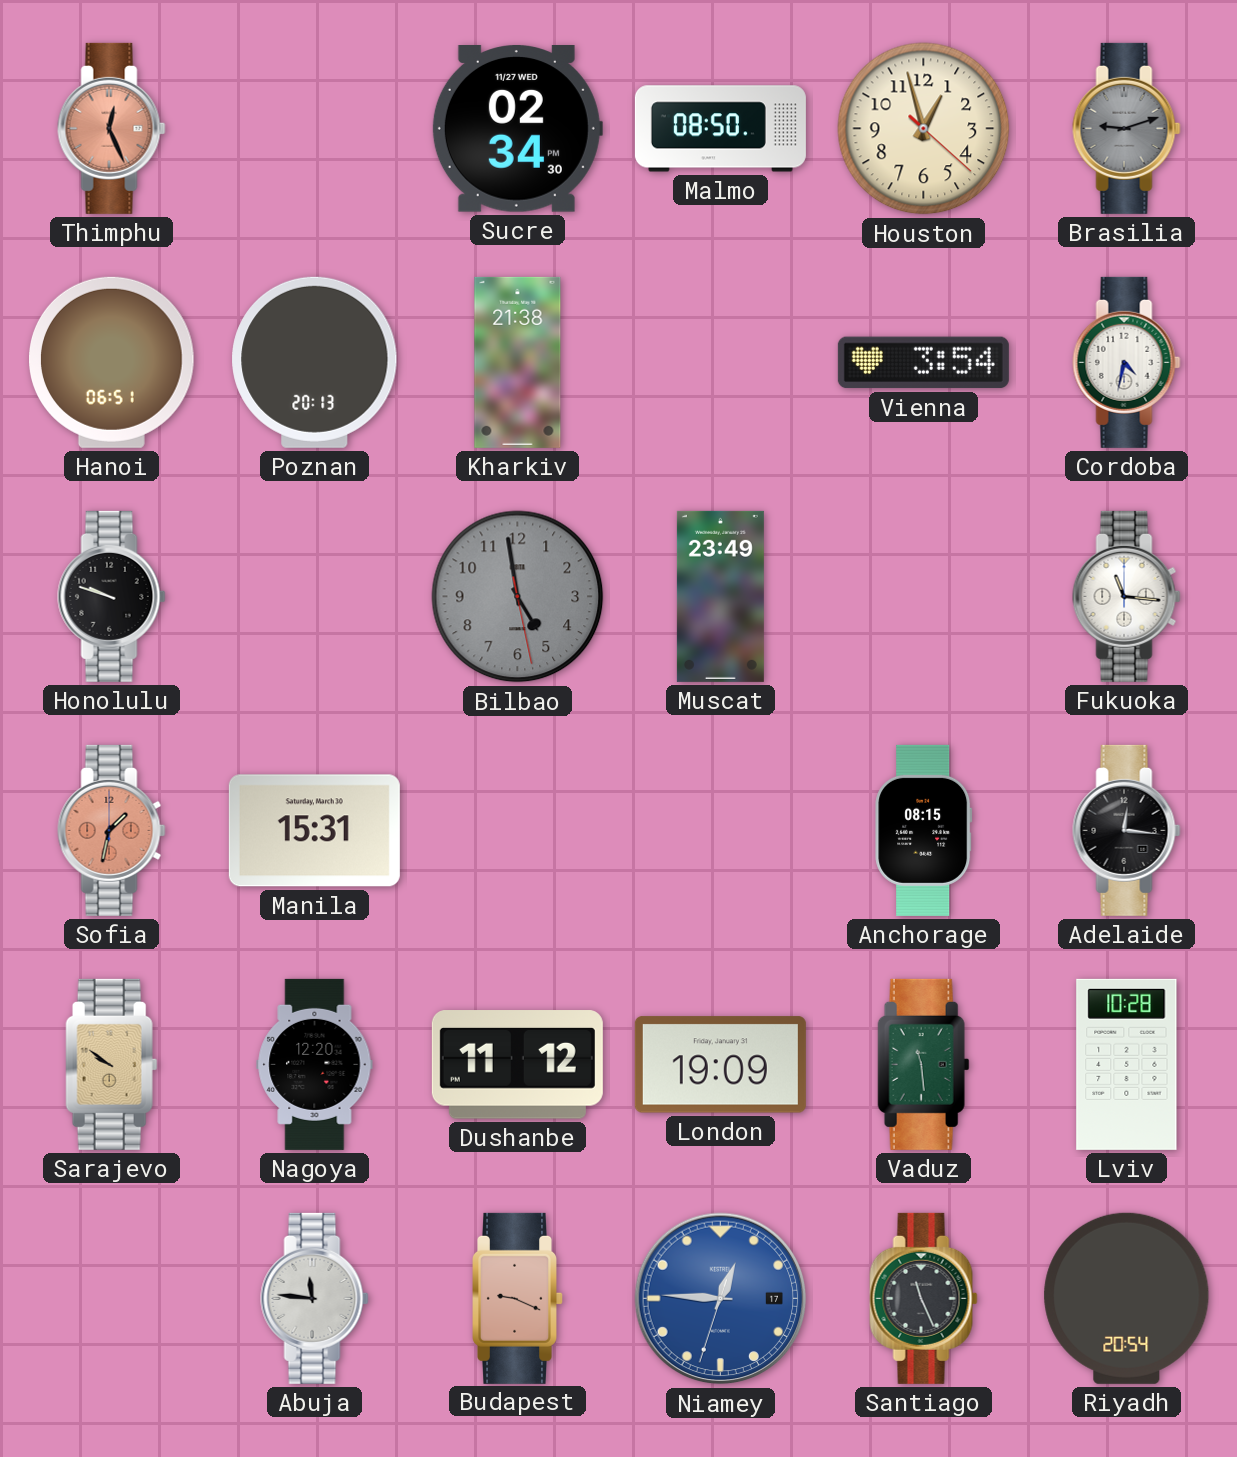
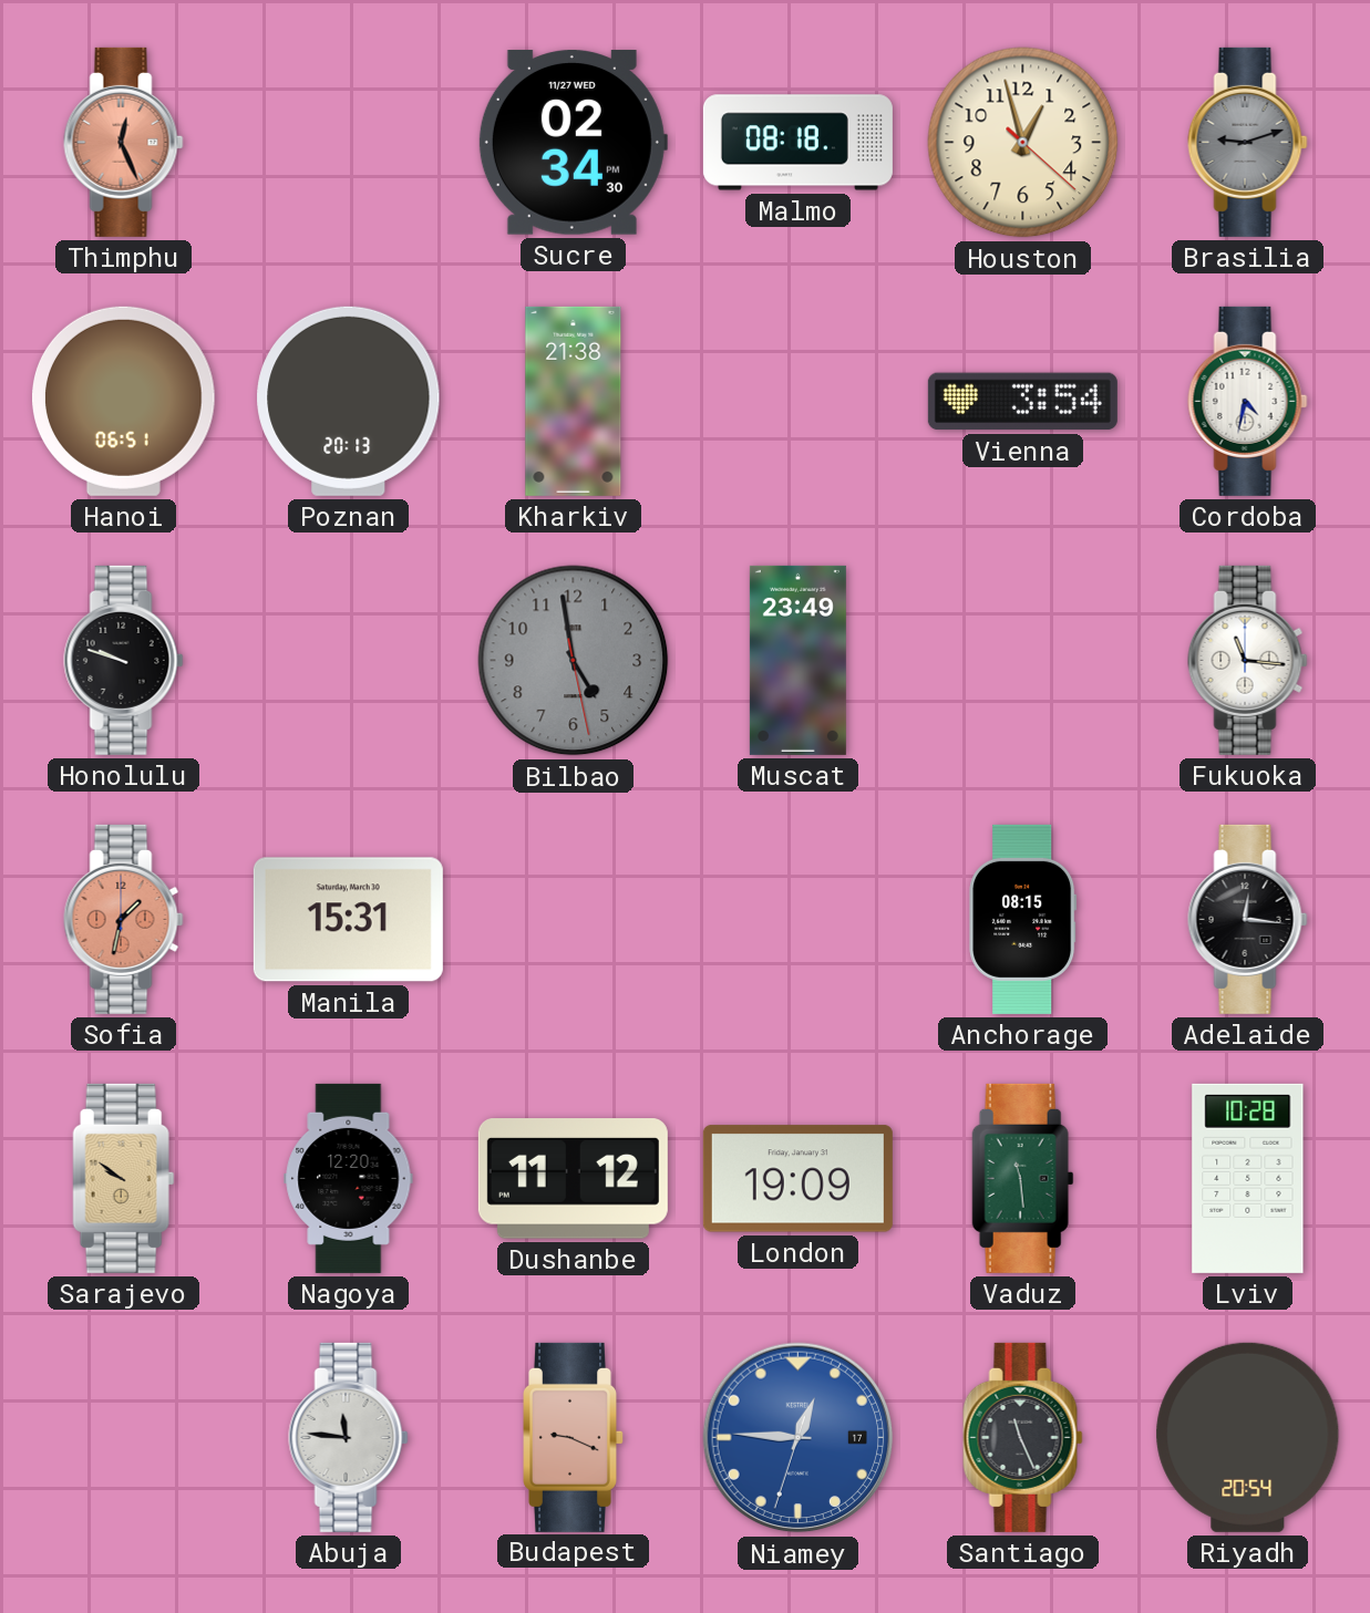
Malmo: 08:50 -> 08:18 (797, 143)
